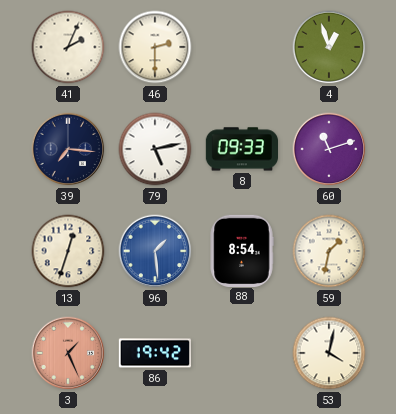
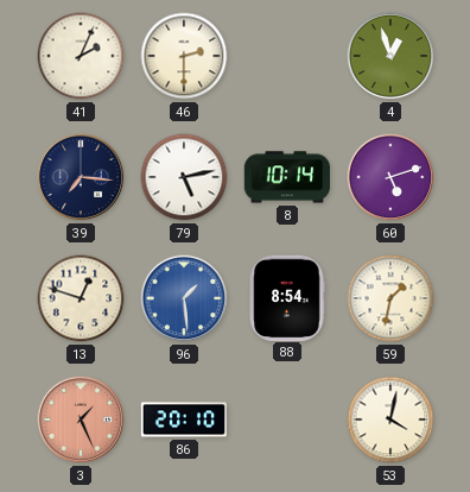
8: 09:33 -> 10:14 (286, 177)
60: 11:12 -> 5:12 (390, 177)
13: 12:33 -> 12:48 (81, 298)
86: 19:42 -> 20:10 (183, 420)
